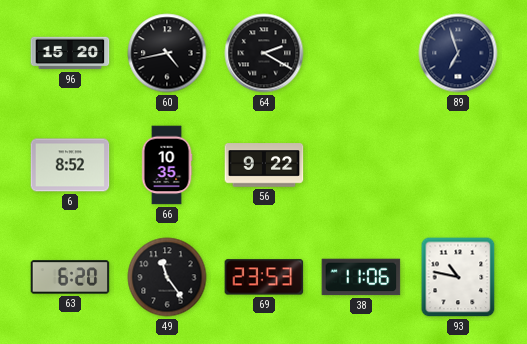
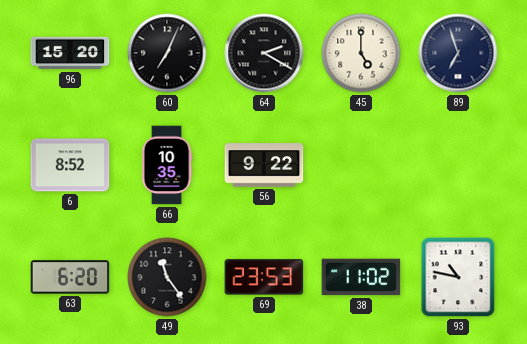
60: 4:43 -> 7:04 (167, 53)
45: none -> 5:00 (361, 53)
38: 11:06 -> 11:02 (361, 277)
